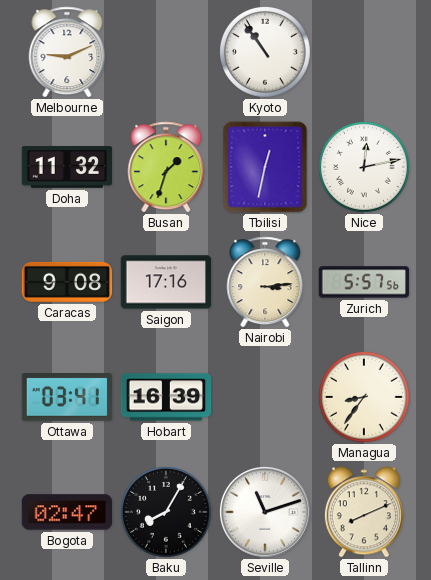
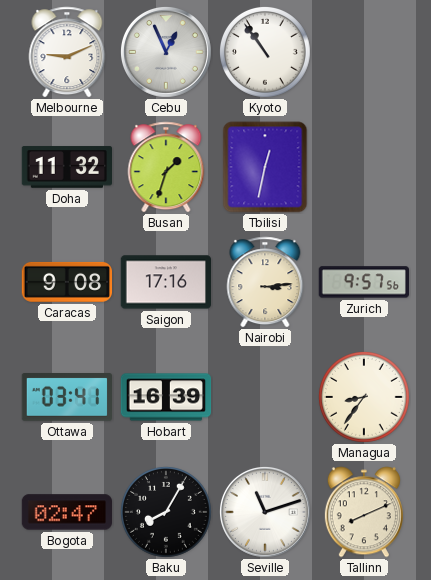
Cebu: none -> 12:56 (166, 52)
Nice: 12:13 -> none (365, 168)
Zurich: 5:57 -> 9:57 (363, 282)
